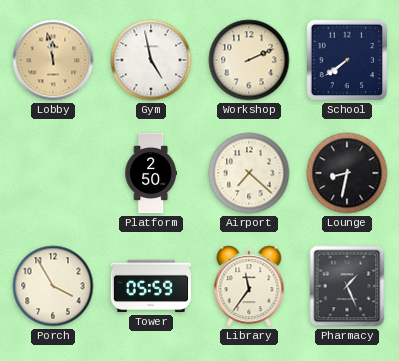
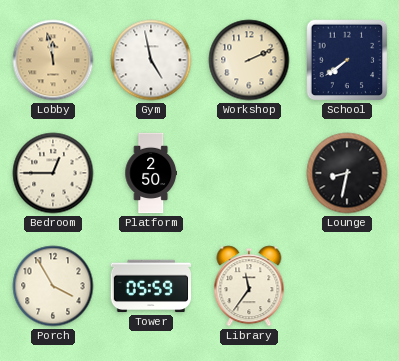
Bedroom: none -> 12:45 (53, 173)
Airport: 7:22 -> none (249, 173)
Pharmacy: 1:26 -> none (347, 286)
